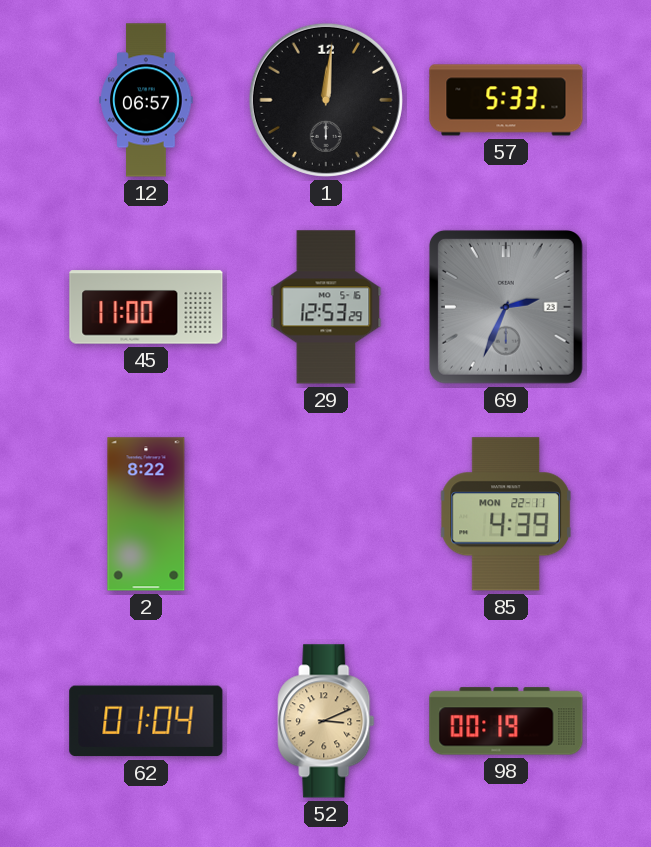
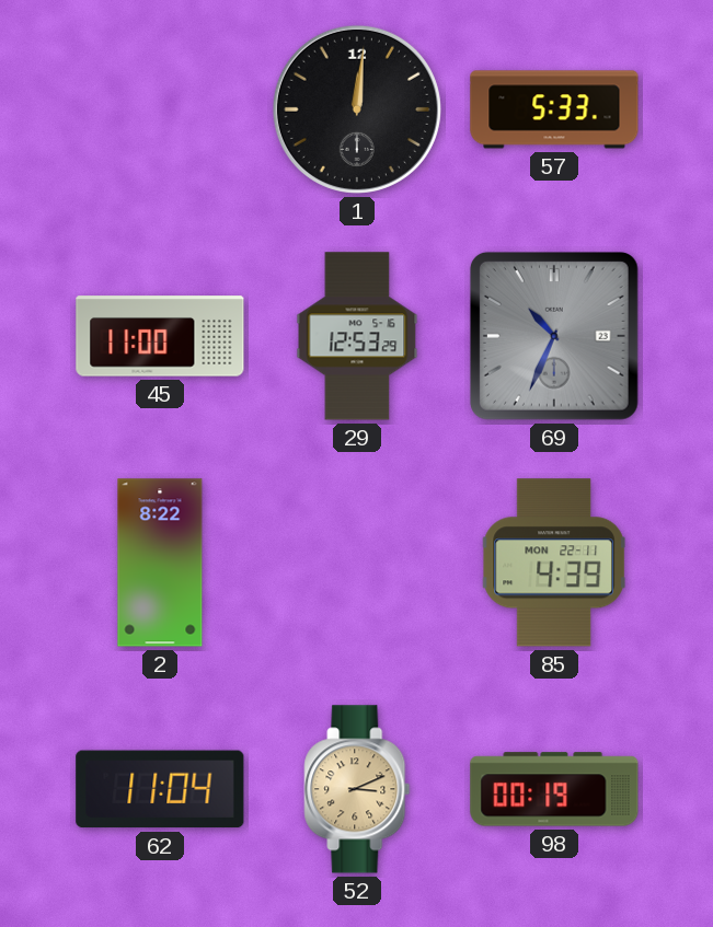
12: 06:57 -> none (146, 100)
69: 2:34 -> 10:34 (554, 336)
62: 01:04 -> 11:04 (160, 789)
